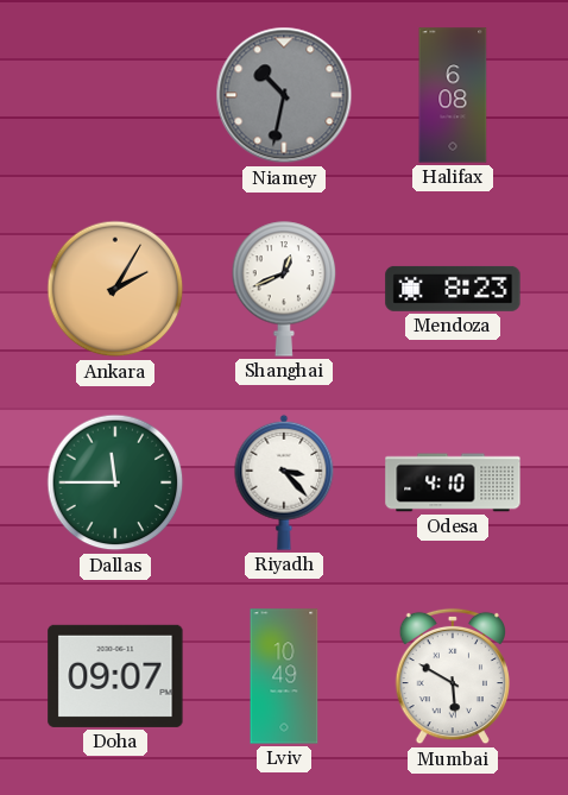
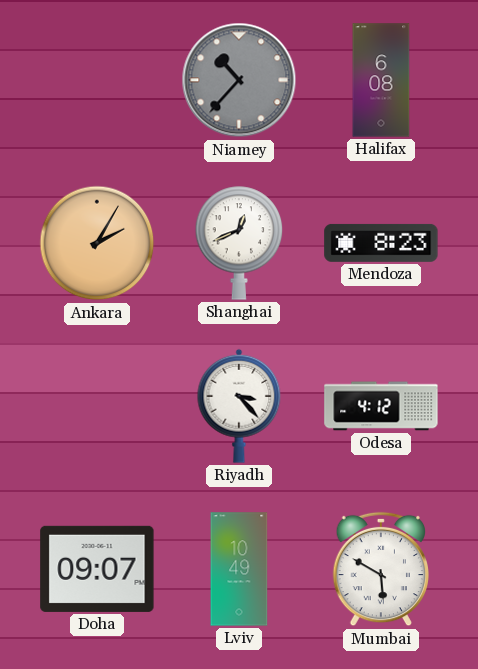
Niamey: 10:32 -> 10:37 (239, 80)
Dallas: 11:45 -> none (115, 482)
Odesa: 4:10 -> 4:12 (381, 406)
